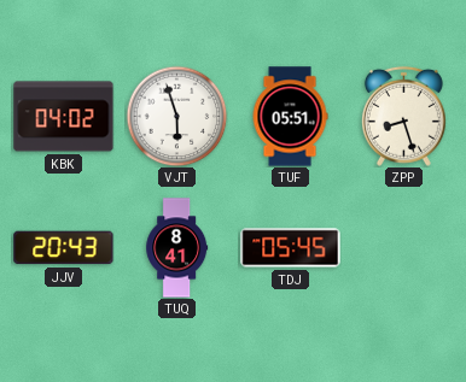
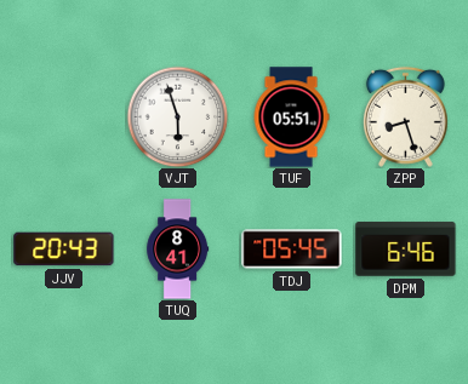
KBK: 04:02 -> none (64, 117)
DPM: none -> 6:46 (406, 250)
